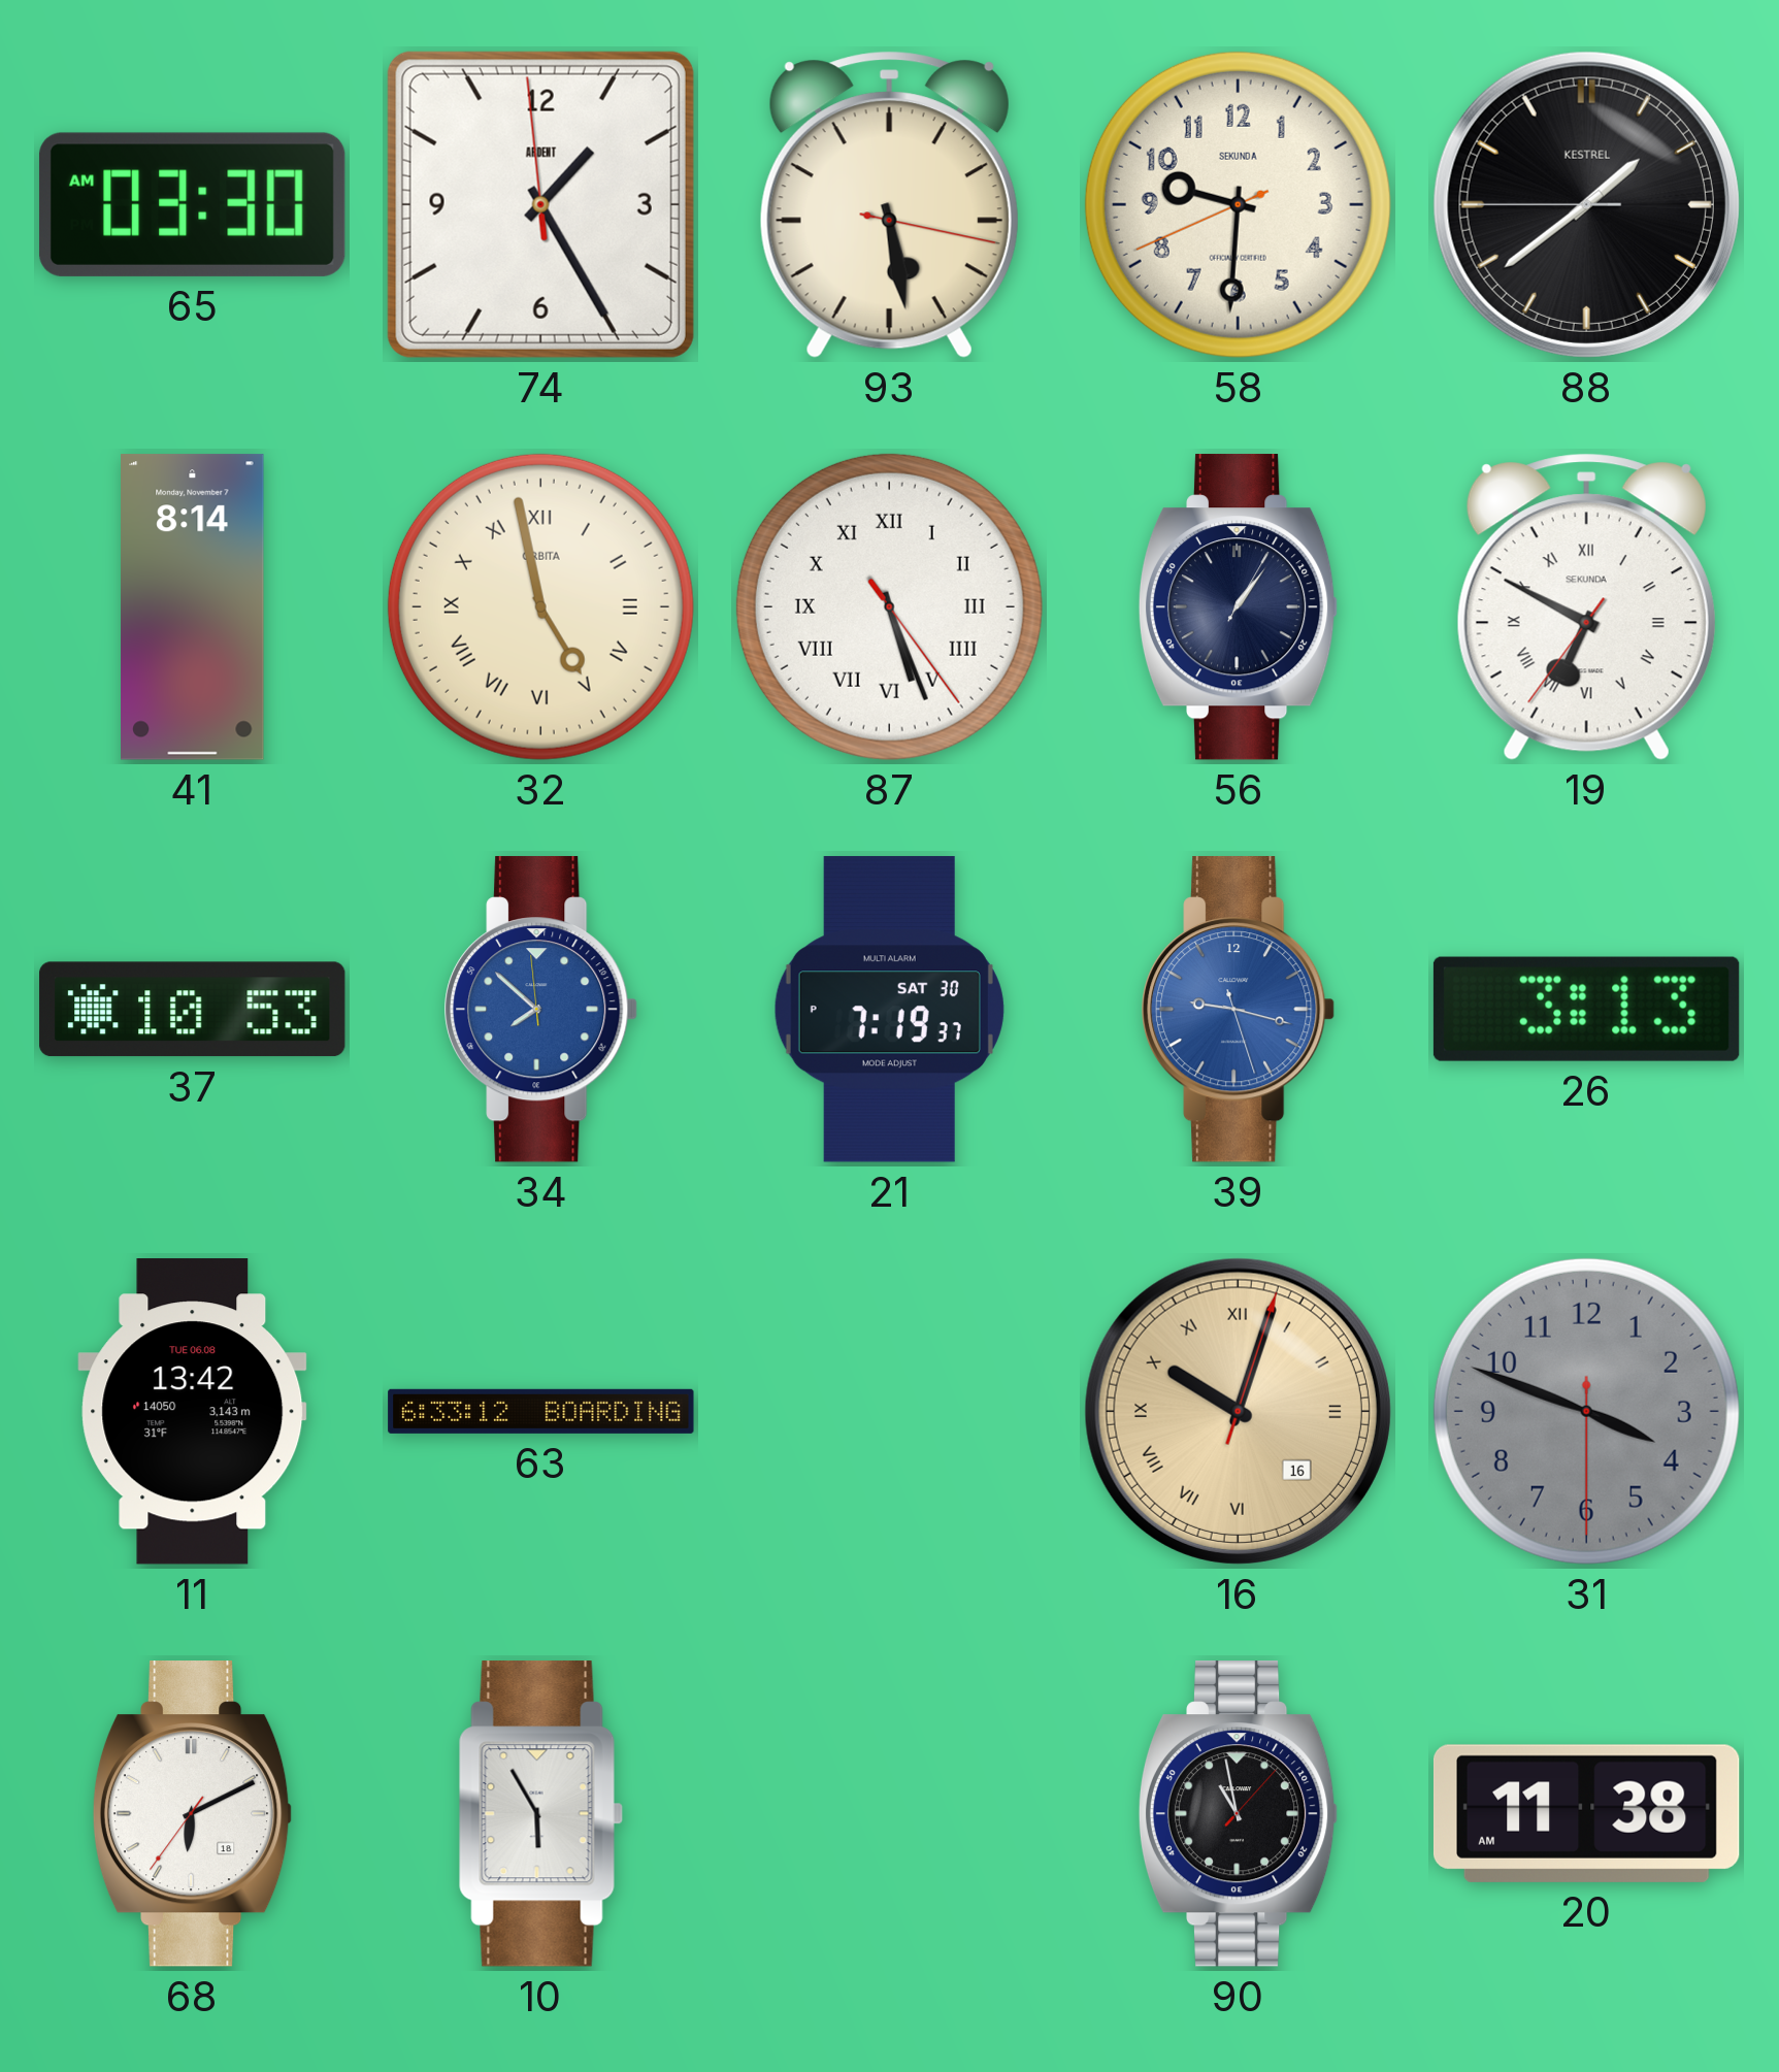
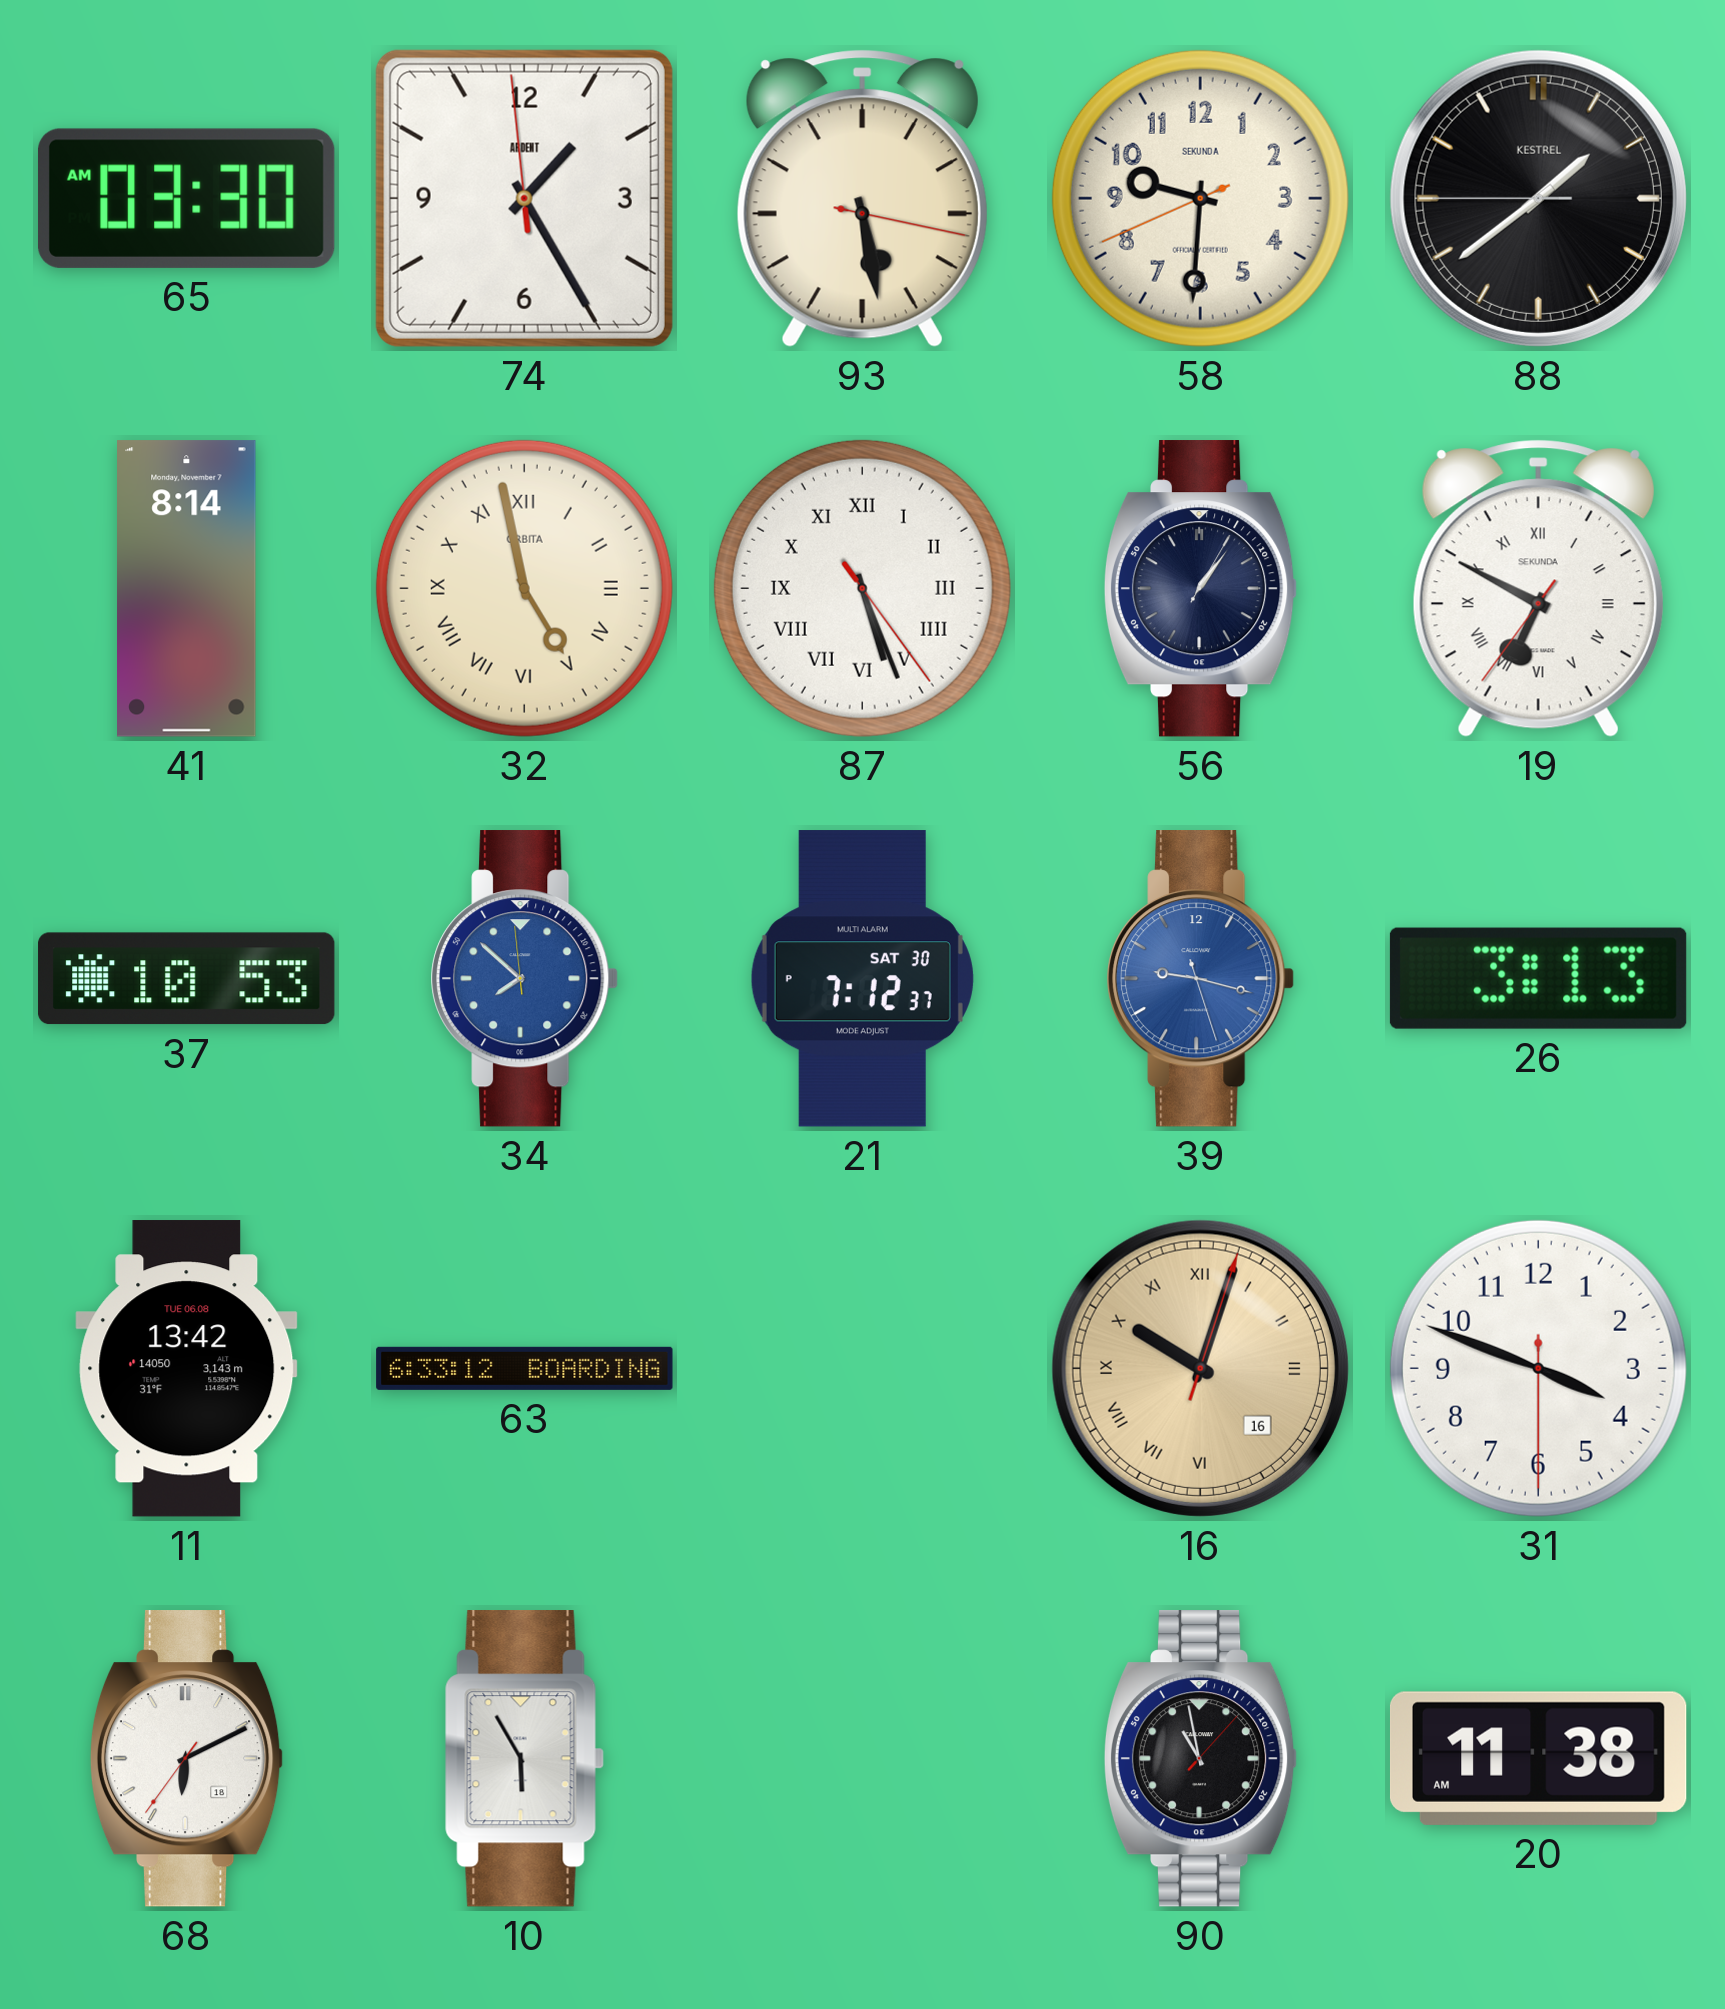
21: 7:19 -> 7:12 (862, 979)
31 dial: grey -> white (1538, 1368)
